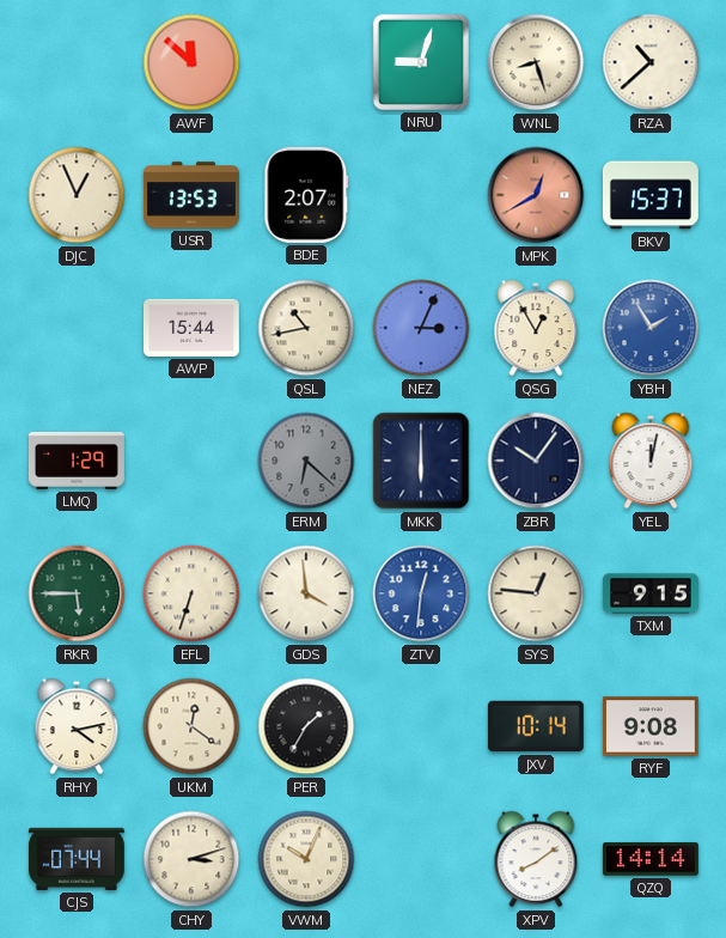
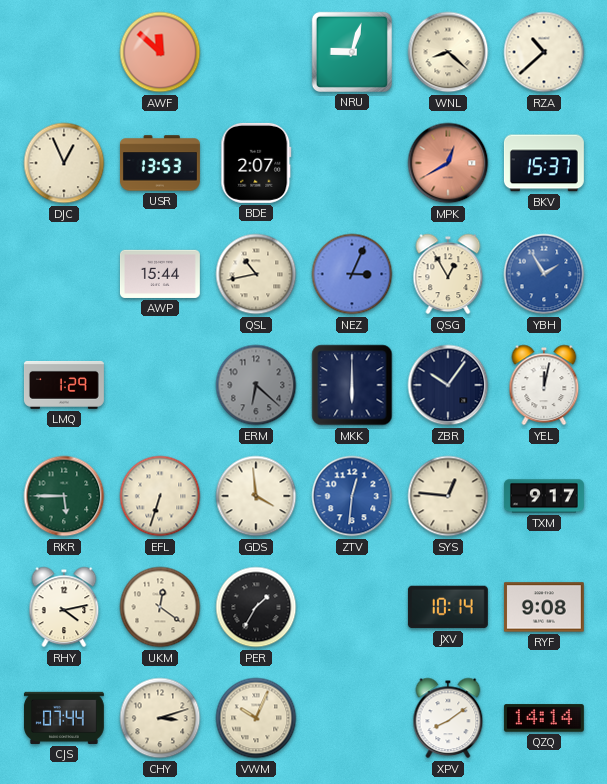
WNL: 8:27 -> 8:22 (448, 52)
TXM: 9:15 -> 9:17 (544, 496)
